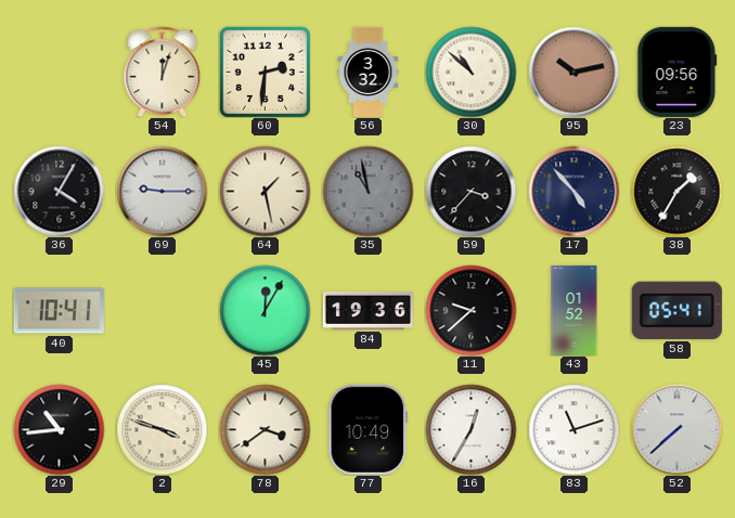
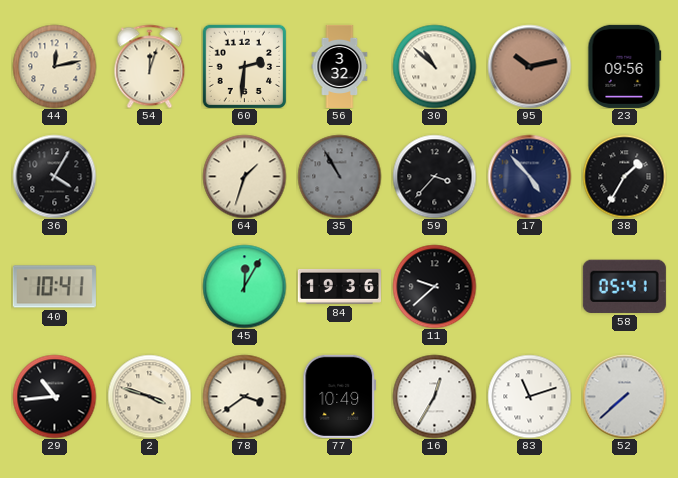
44: none -> 12:13 (54, 66)
69: 9:15 -> none (162, 191)
64: 1:28 -> 1:33 (244, 176)
35: 10:58 -> 10:55 (339, 176)
43: 01:52 -> none (575, 310)
